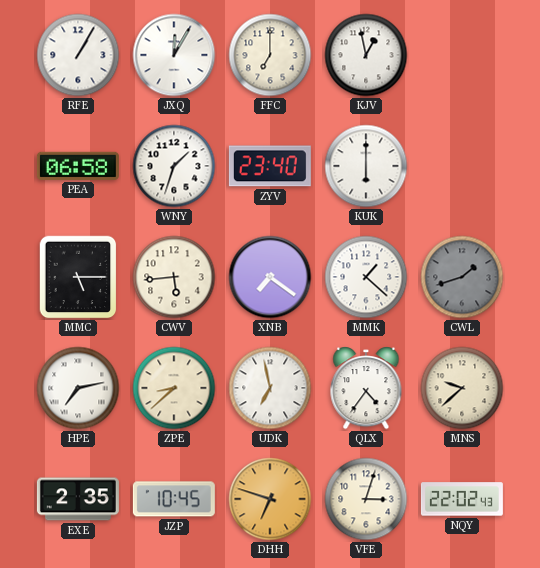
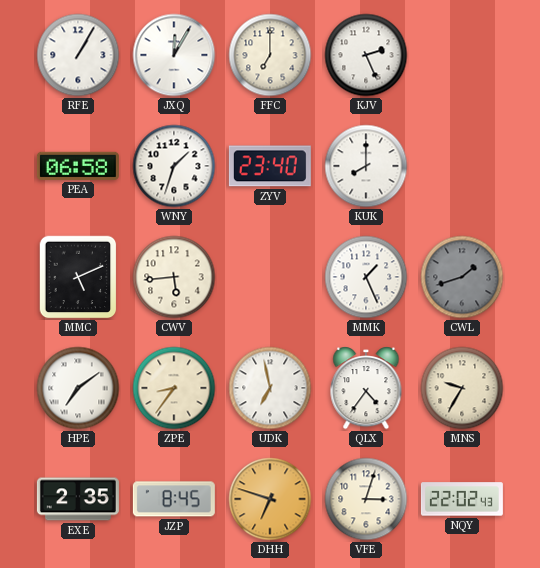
KJV: 12:58 -> 2:26 (366, 55)
KUK: 6:00 -> 8:00 (366, 166)
MMC: 5:15 -> 5:11 (78, 277)
XNB: 7:21 -> none (270, 277)
MMK: 1:22 -> 1:26 (366, 277)
HPE: 7:13 -> 7:09 (78, 388)
ZPE: 8:38 -> 8:36 (174, 388)
MNS: 9:38 -> 9:35 (462, 388)
JZP: 10:45 -> 8:45 (174, 499)
